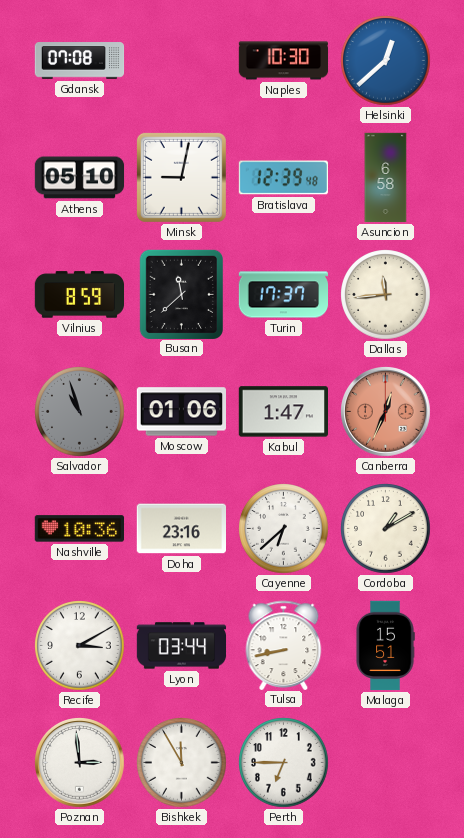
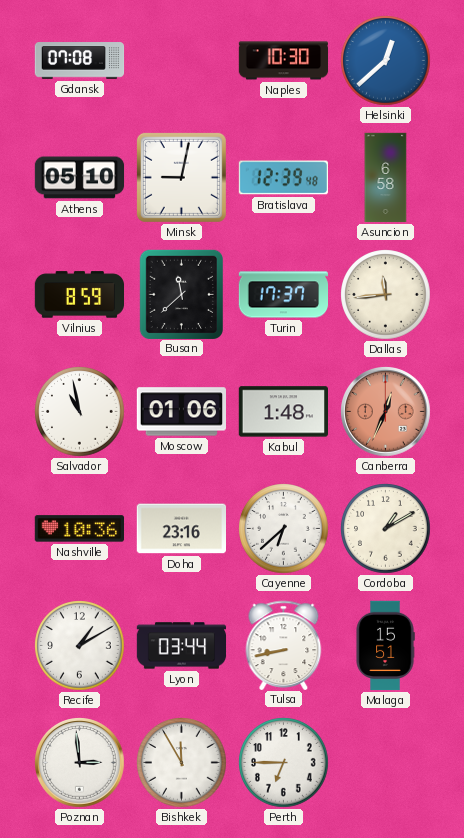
Salvador: 10:57 -> 10:58 (80, 412)
Salvador dial: grey -> white (80, 412)
Kabul: 1:47 -> 1:48 (283, 412)
Recife: 3:10 -> 1:10 (80, 646)
